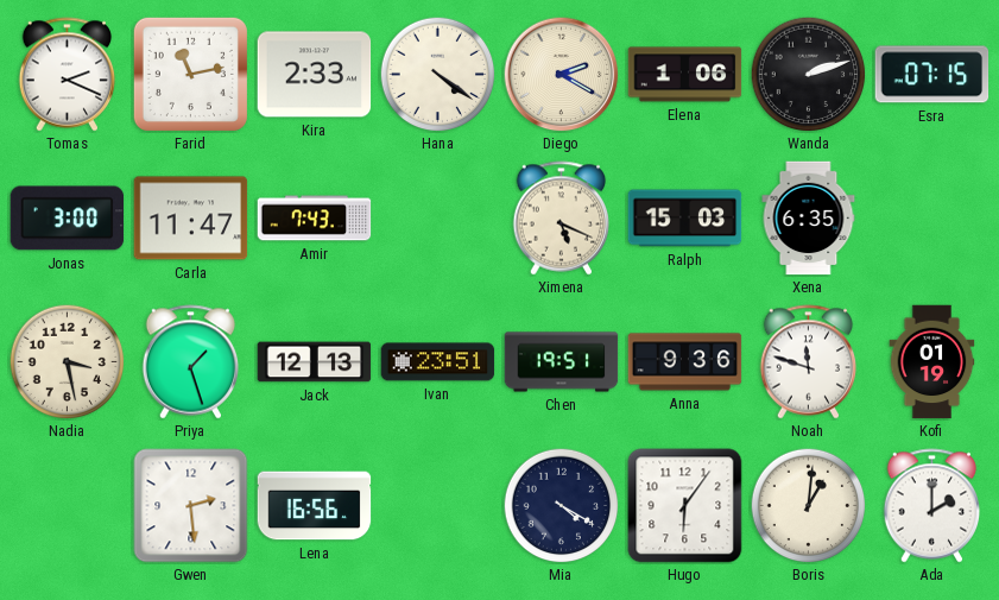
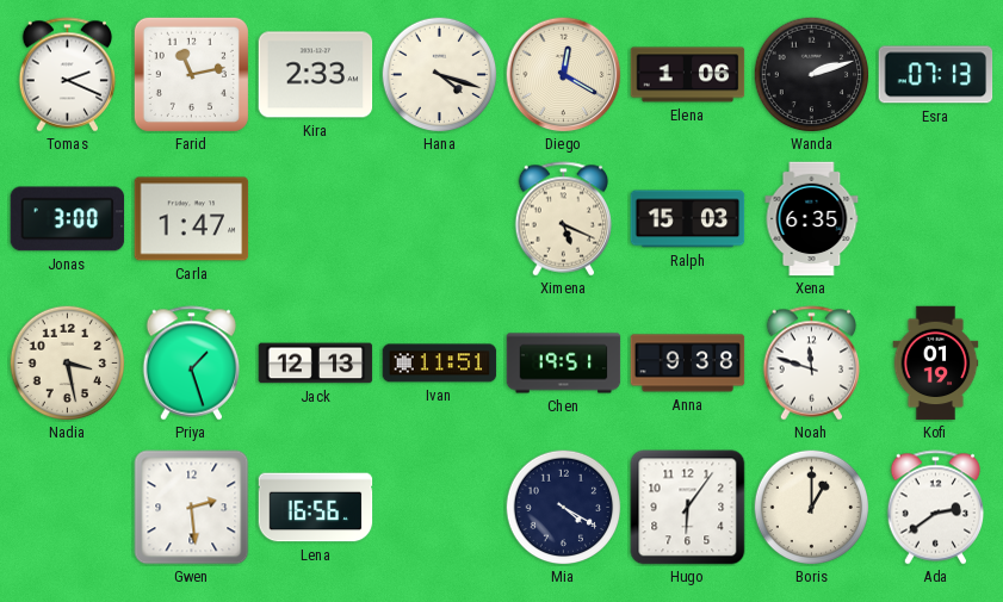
Hana: 4:21 -> 4:18 (439, 74)
Diego: 2:20 -> 12:20 (564, 75)
Esra: 07:15 -> 07:13 (936, 75)
Carla: 11:47 -> 1:47 (192, 219)
Amir: 7:43 -> none (315, 219)
Ivan: 23:51 -> 11:51 (440, 364)
Anna: 9:36 -> 9:38 (688, 364)
Boris: 1:01 -> 1:00 (811, 507)
Ada: 2:00 -> 2:39 (936, 508)
